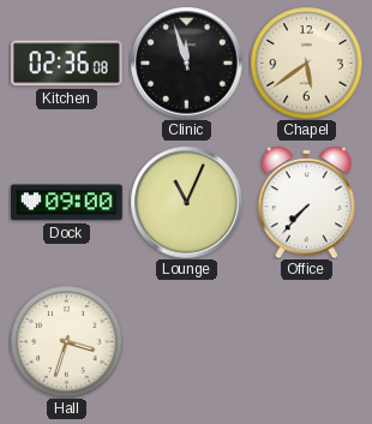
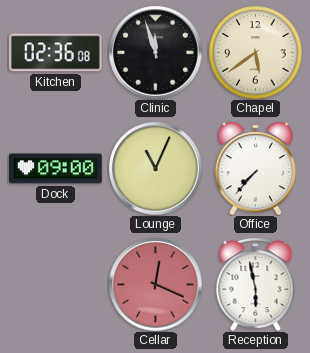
Hall: 3:33 -> none (66, 341)
Cellar: none -> 12:19 (155, 284)
Reception: none -> 5:58 (256, 284)
